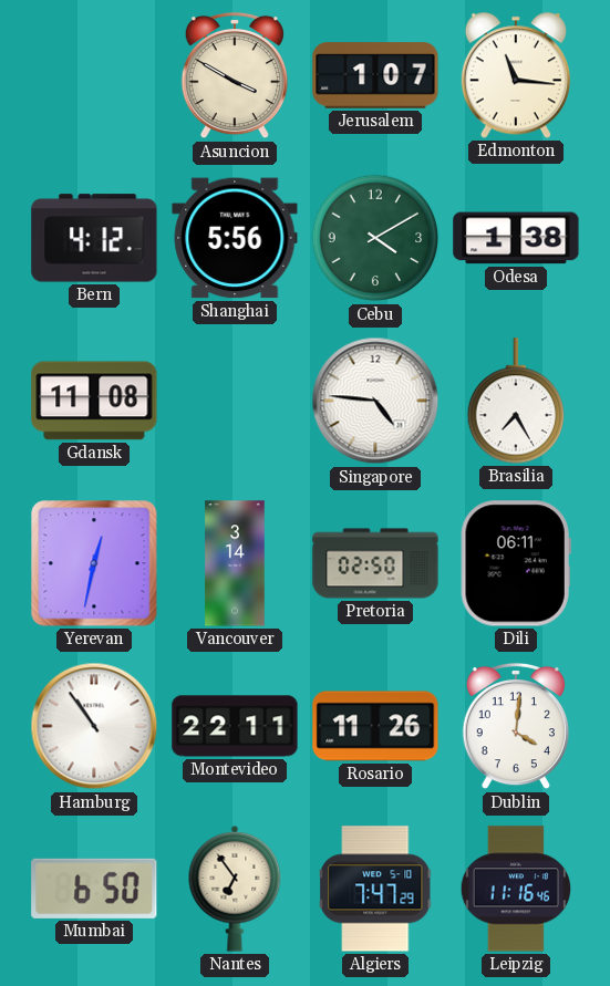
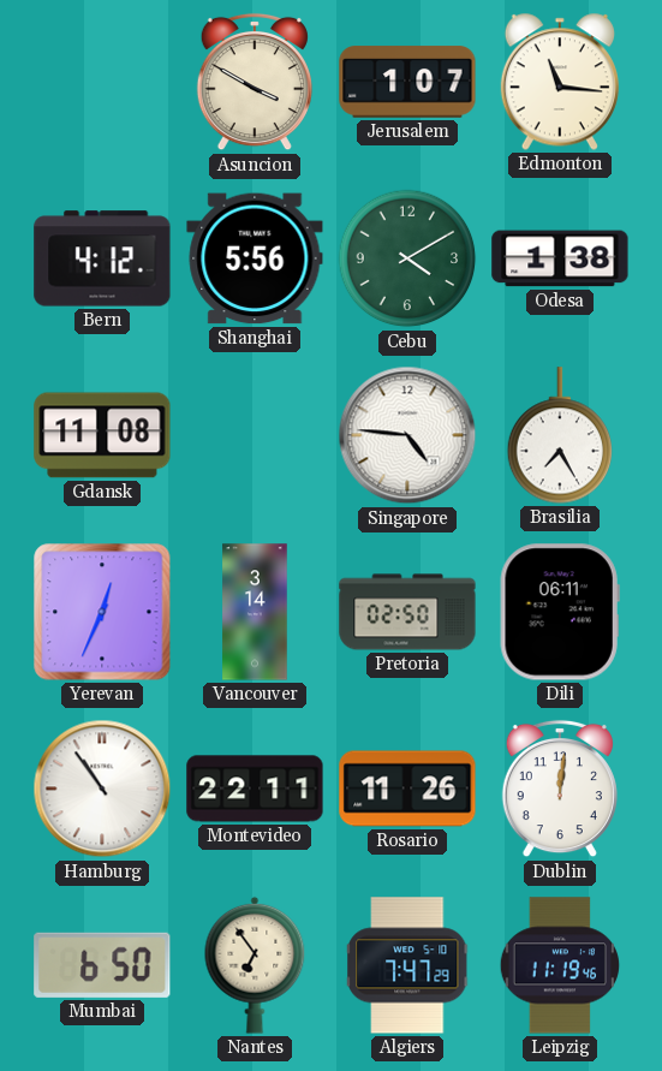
Yerevan: 12:32 -> 12:34 (102, 612)
Dublin: 4:01 -> 12:01 (560, 789)
Leipzig: 11:16 -> 11:19 (559, 965)
